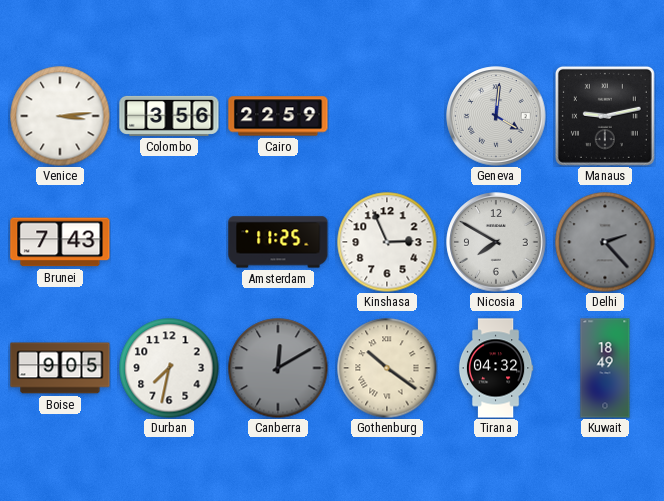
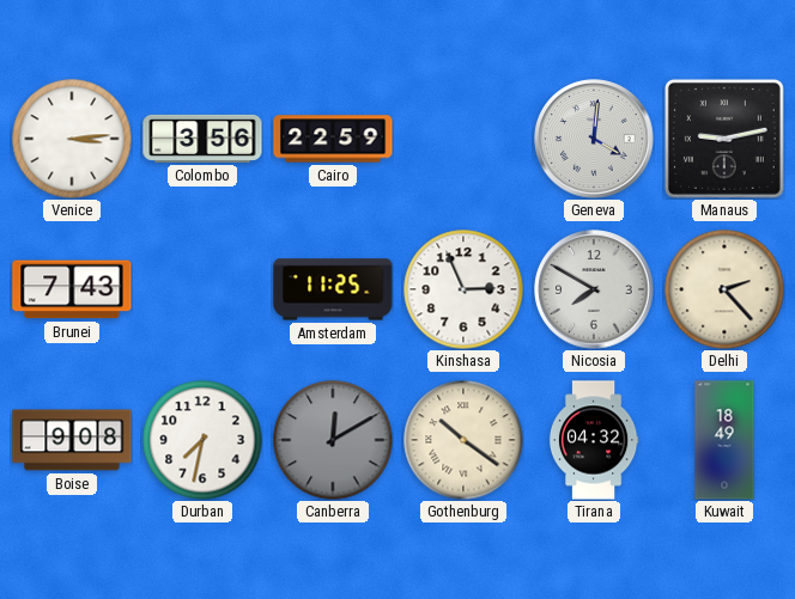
Delhi dial: grey -> cream (724, 289)
Boise: 9:05 -> 9:08 (72, 440)
